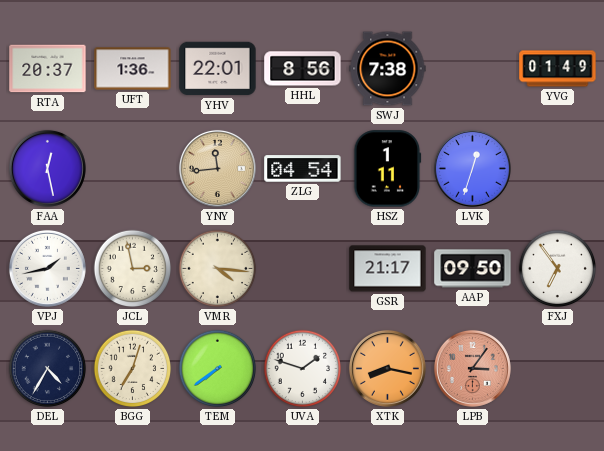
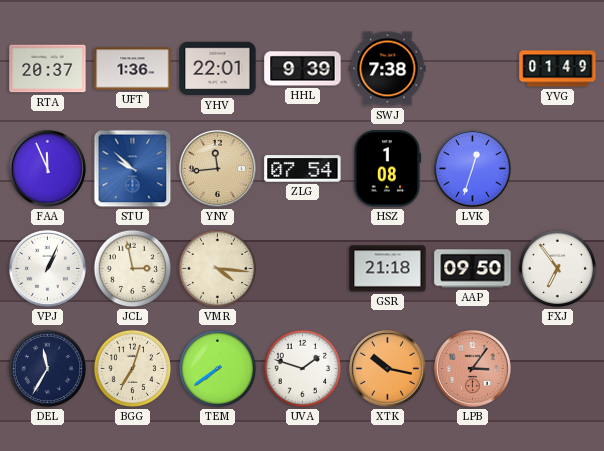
HHL: 8:56 -> 9:39 (303, 69)
FAA: 12:28 -> 11:56 (47, 168)
STU: none -> 9:52 (133, 169)
ZLG: 04:54 -> 07:54 (303, 169)
HSZ: 1:11 -> 1:08 (388, 169)
VPJ: 1:43 -> 1:04 (47, 268)
GSR: 21:17 -> 21:18 (388, 269)
DEL: 4:35 -> 11:35 (48, 369)
XTK: 8:17 -> 10:17 (387, 368)
